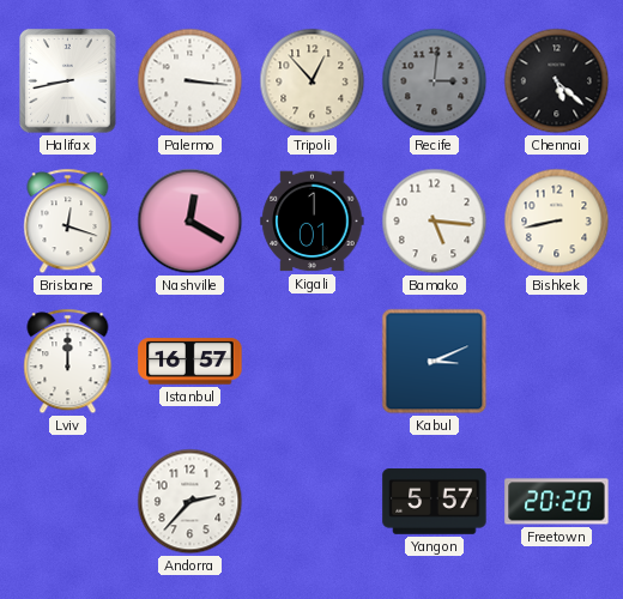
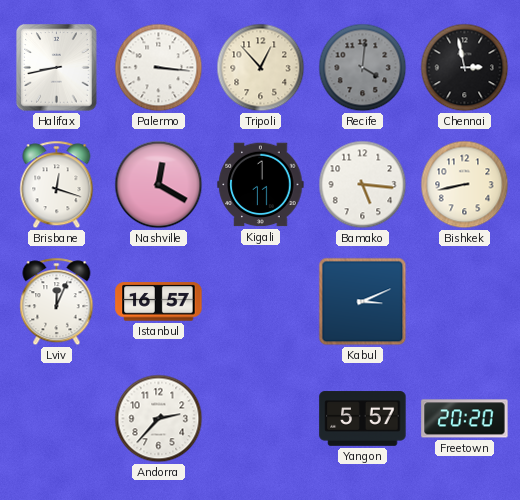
Recife: 3:01 -> 4:01 (363, 68)
Chennai: 5:22 -> 2:58 (465, 68)
Kigali: 1:01 -> 1:11 (261, 185)
Lviv: 12:00 -> 12:04 (57, 302)
